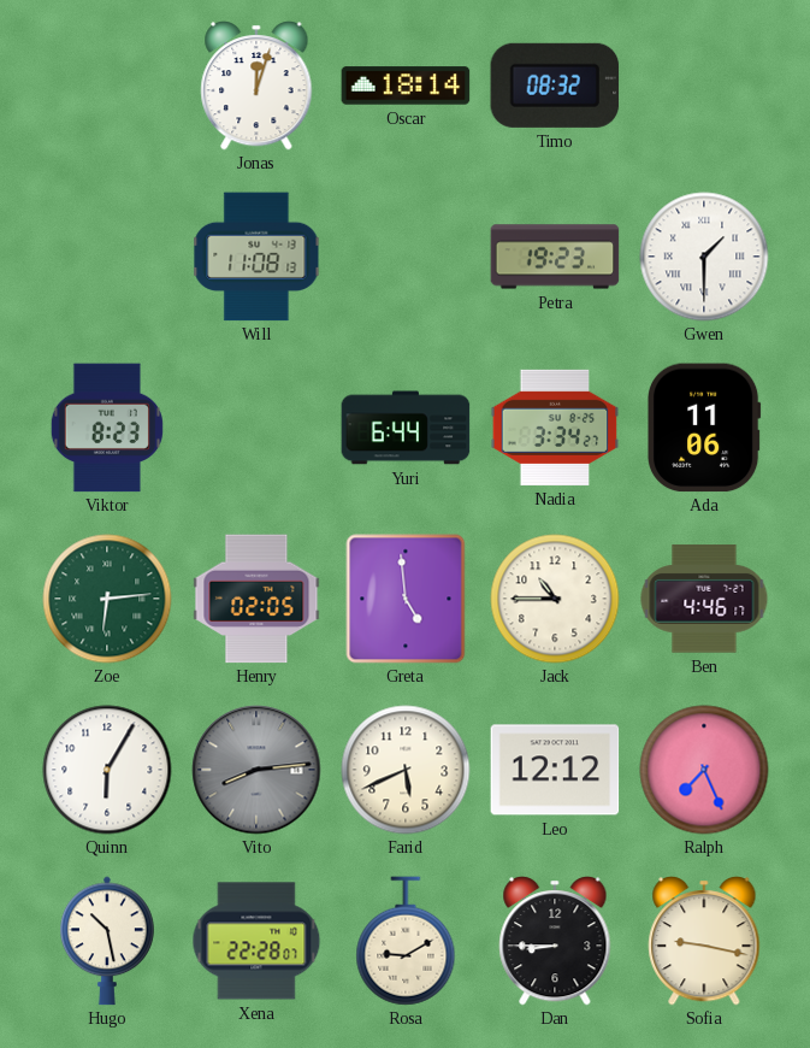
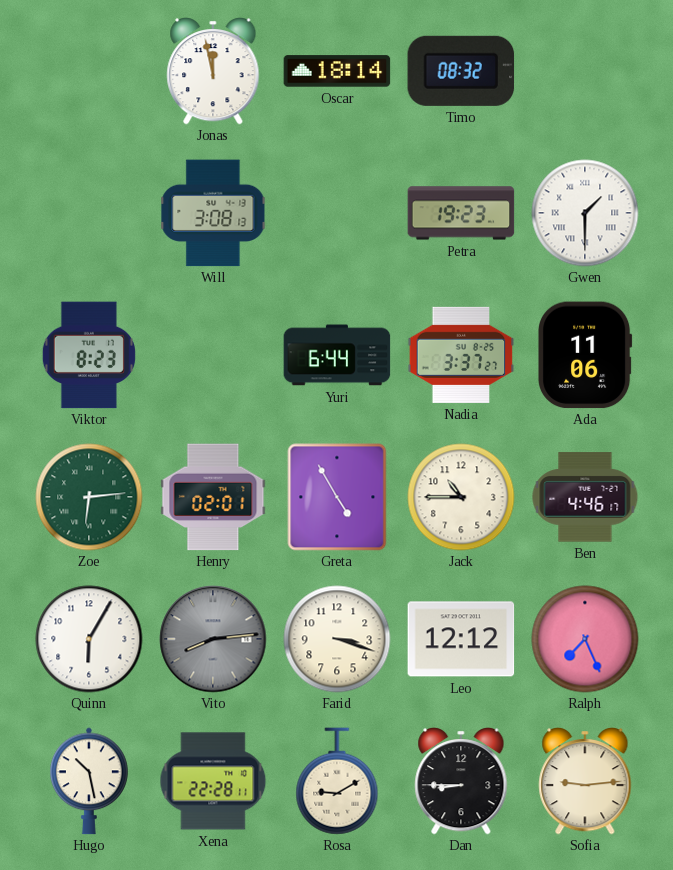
Jonas: 12:03 -> 11:58 (213, 72)
Will: 11:08 -> 3:08 (213, 213)
Nadia: 3:34 -> 3:37 (461, 355)
Henry: 02:05 -> 02:01 (213, 497)
Greta: 4:59 -> 4:55 (337, 497)
Farid: 5:41 -> 3:18 (337, 639)
Xena: 22:28:07 -> 22:28:11 (213, 781)
Sofia: 9:17 -> 9:14 (585, 782)
